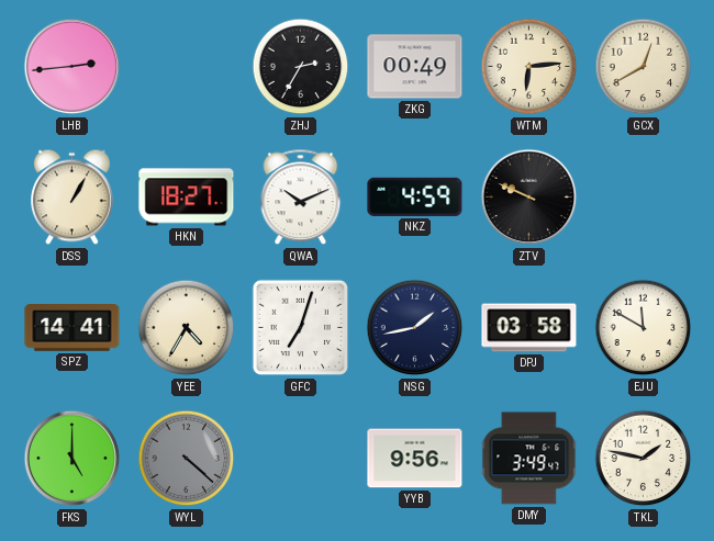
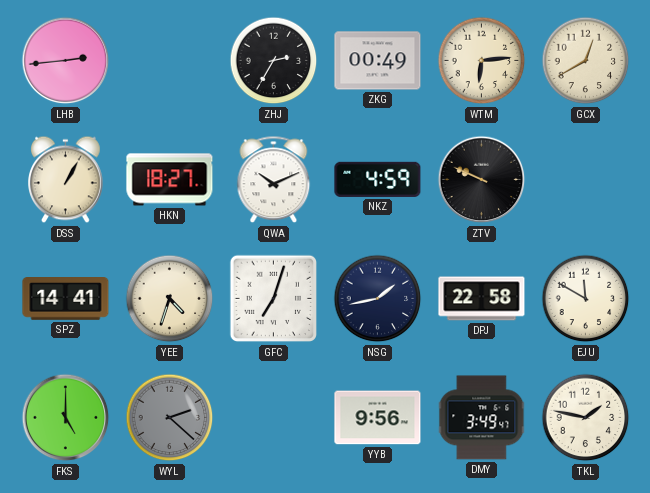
YEE: 4:35 -> 4:33 (170, 299)
DPJ: 03:58 -> 22:58 (482, 299)
WYL: 4:22 -> 2:22 (170, 418)
